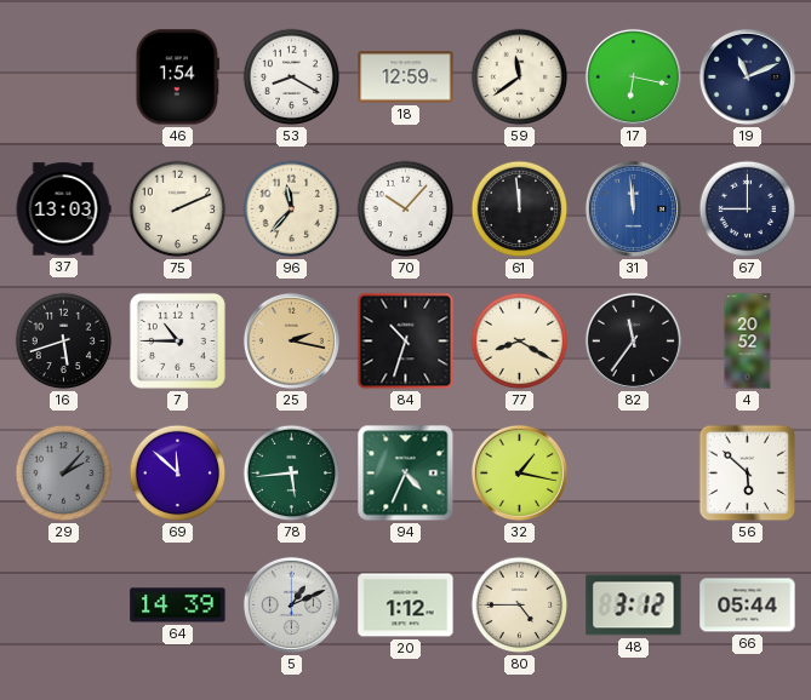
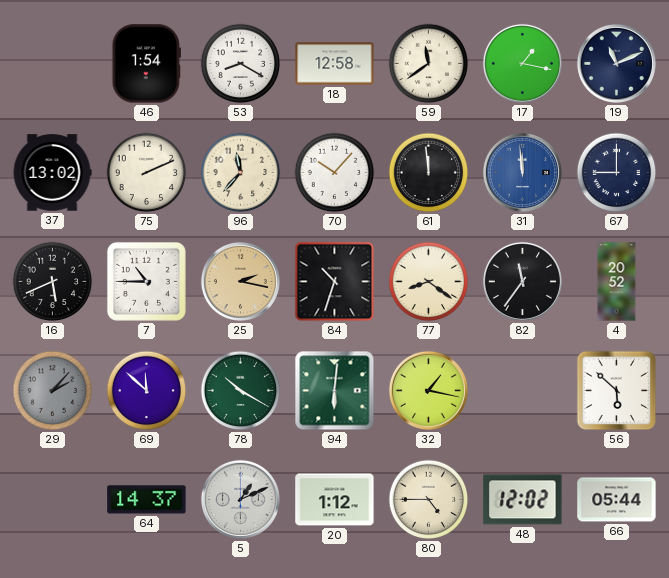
18: 12:59 -> 12:58 (335, 64)
17: 6:17 -> 1:17 (522, 63)
37: 13:03 -> 13:02 (52, 173)
16: 5:42 -> 5:41 (53, 282)
77: 8:20 -> 8:21 (429, 282)
78: 5:44 -> 10:20 (241, 391)
94: 4:34 -> 6:01 (335, 391)
64: 14:39 -> 14:37 (147, 500)
48: 3:12 -> 12:02 (523, 500)
